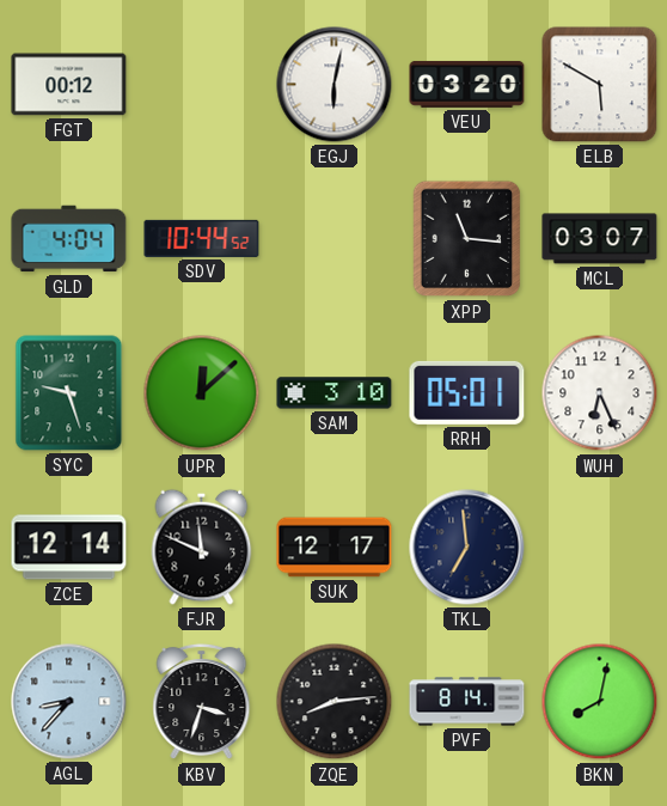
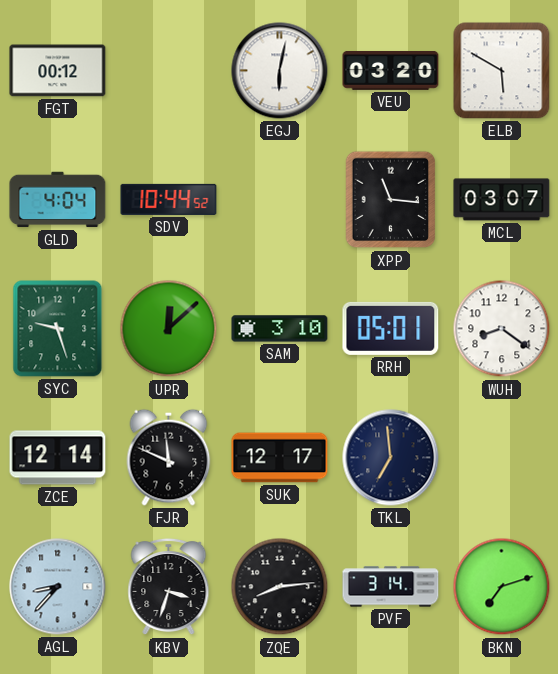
WUH: 6:26 -> 8:21 (502, 329)
PVF: 8:14 -> 3:14 (391, 587)
BKN: 8:02 -> 7:12 (502, 587)
